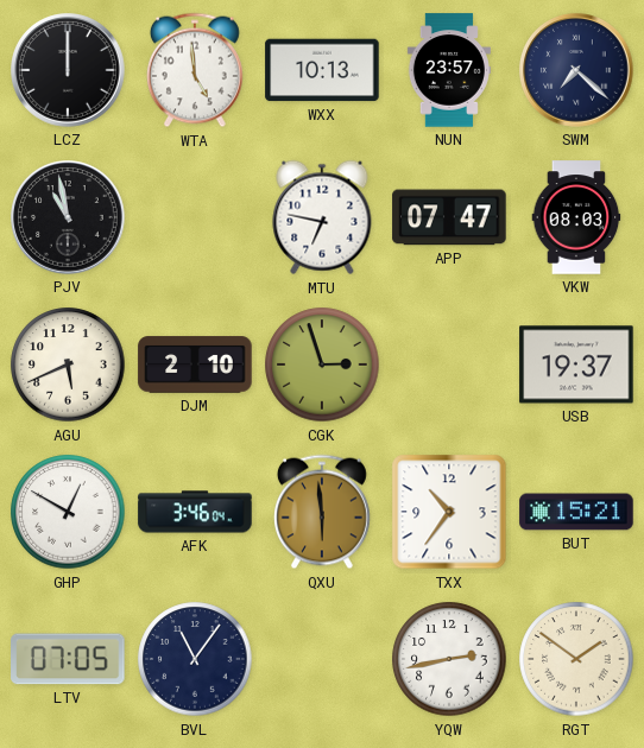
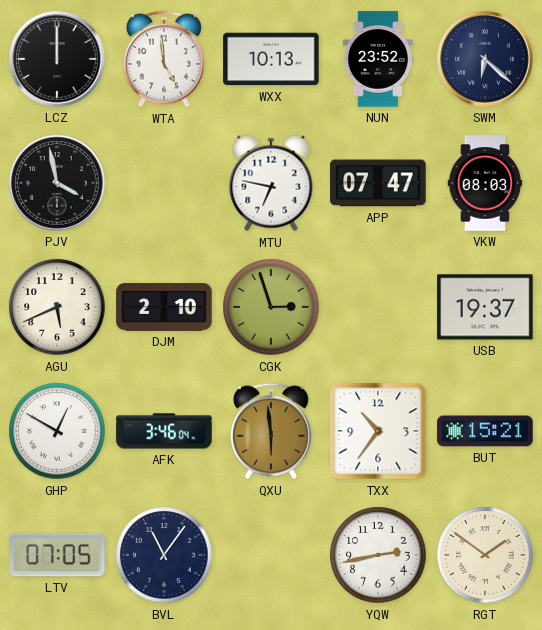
NUN: 23:57 -> 23:52 (378, 59)
SWM: 7:22 -> 6:22 (485, 59)
PJV: 10:58 -> 3:58 (57, 183)
